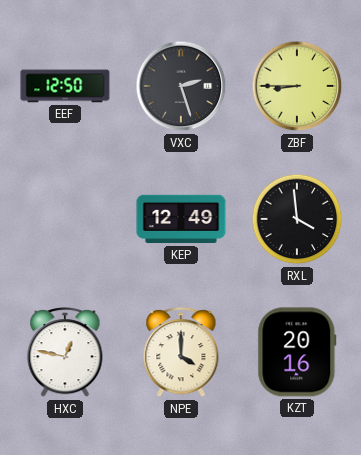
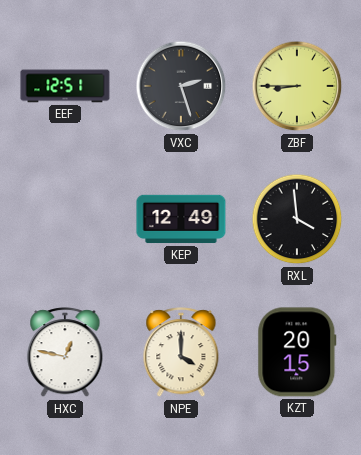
EEF: 12:50 -> 12:51 (65, 86)
KZT: 20:16 -> 20:15 (297, 352)
